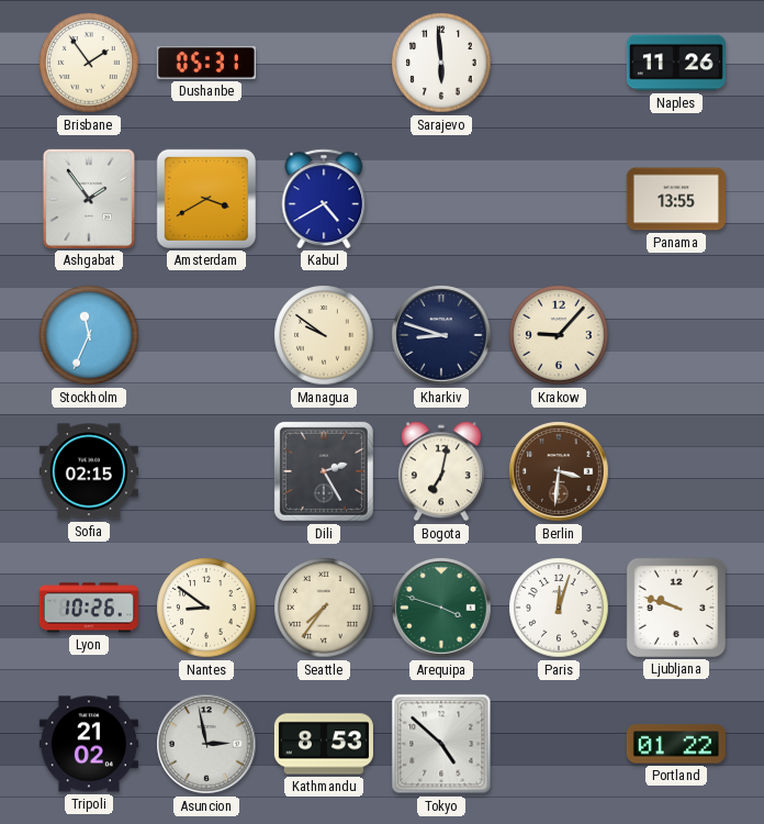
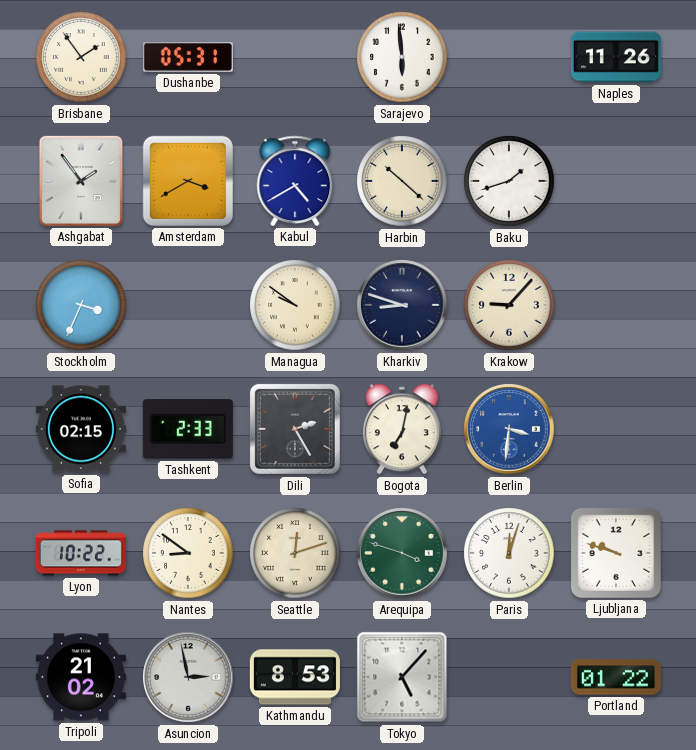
Harbin: none -> 10:22 (402, 181)
Baku: none -> 1:42 (509, 181)
Panama: 13:55 -> none (676, 199)
Stockholm: 11:34 -> 3:34 (81, 305)
Tashkent: none -> 2:33 (188, 429)
Berlin dial: brown -> blue (509, 429)
Lyon: 10:26 -> 10:22 (81, 553)
Seattle: 7:36 -> 12:12 (295, 553)
Tokyo: 4:52 -> 5:07 (402, 677)
